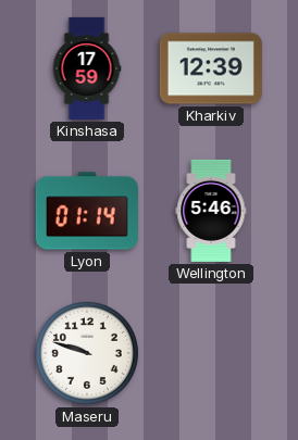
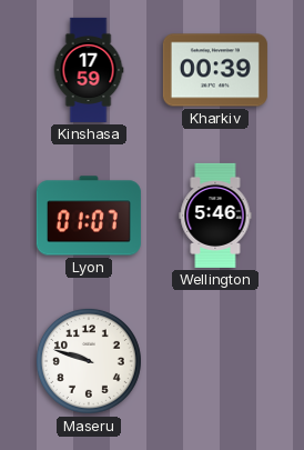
Kharkiv: 12:39 -> 00:39 (215, 70)
Lyon: 01:14 -> 01:07 (89, 216)
